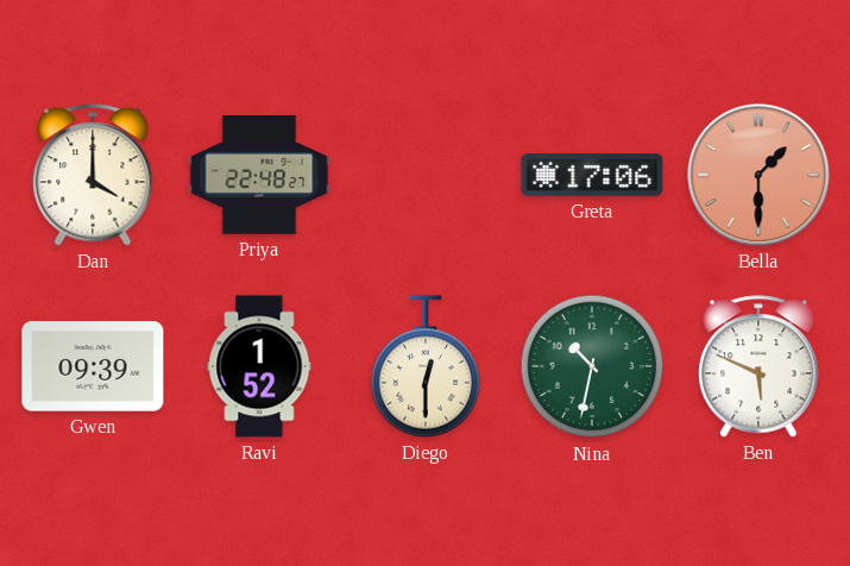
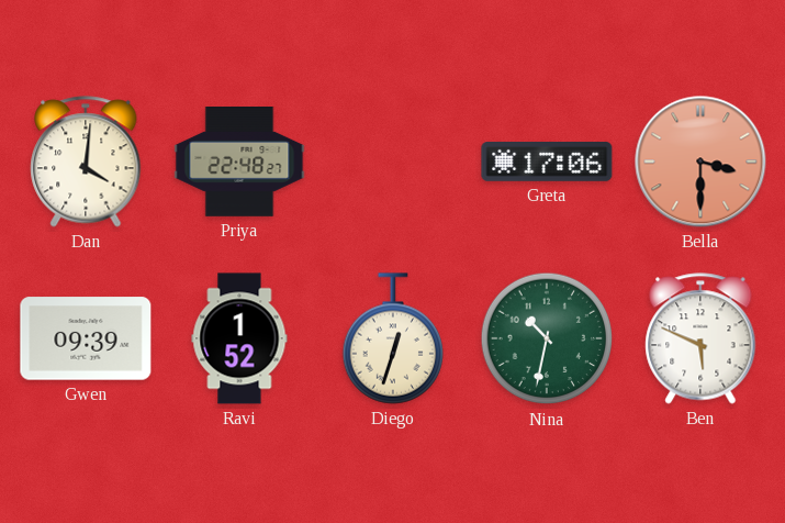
Dan: 4:00 -> 4:01 (86, 162)
Bella: 1:30 -> 3:30 (700, 162)
Diego: 12:30 -> 12:33 (392, 338)
